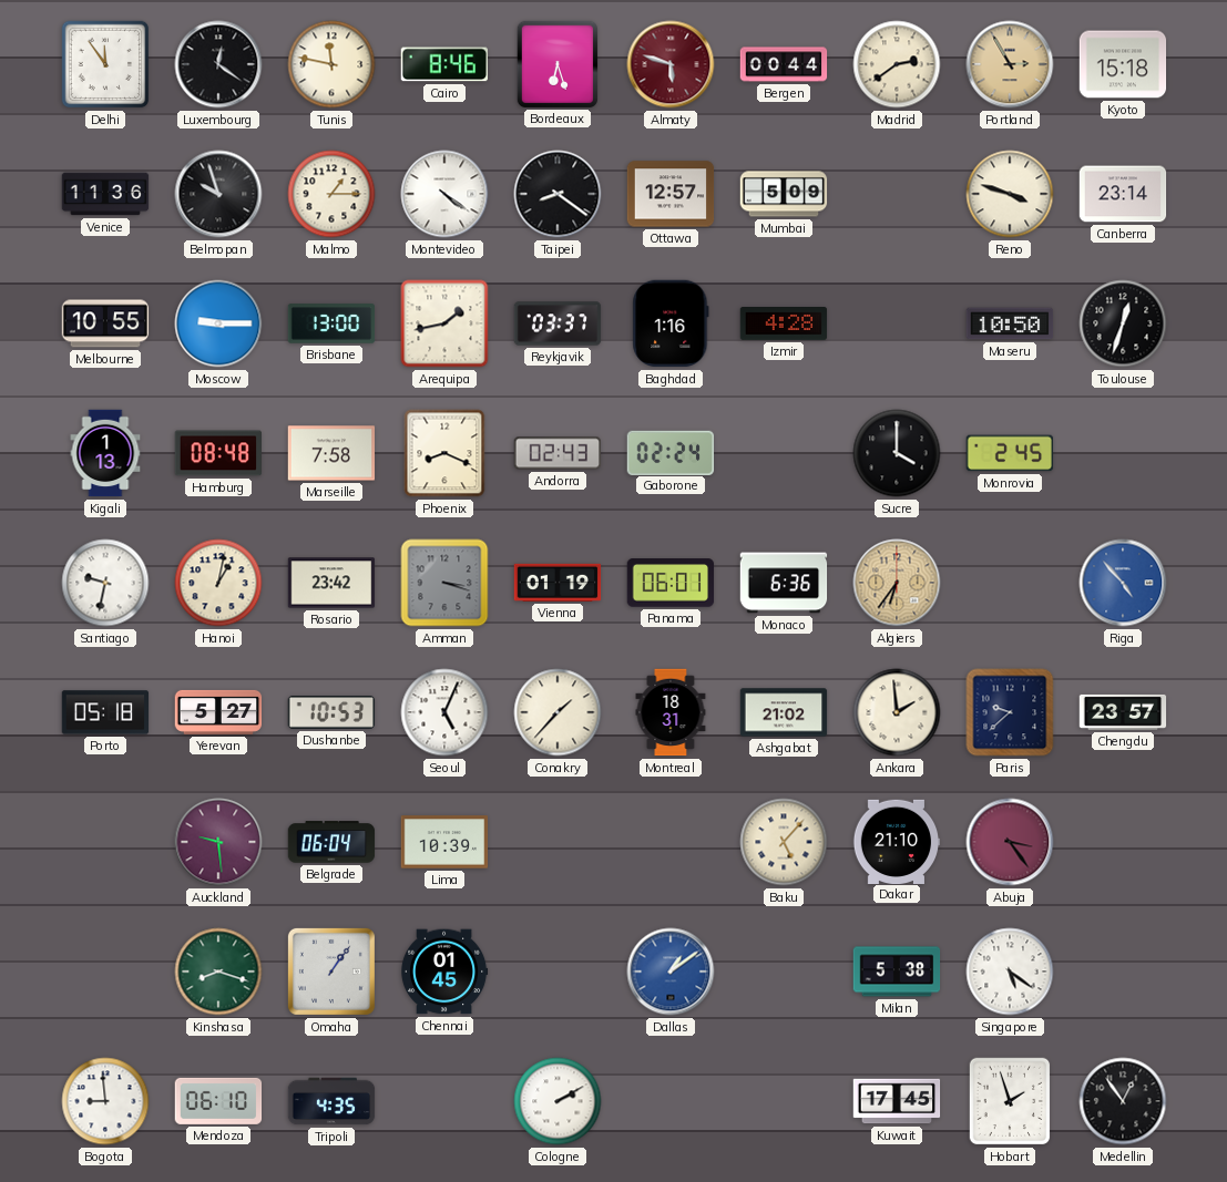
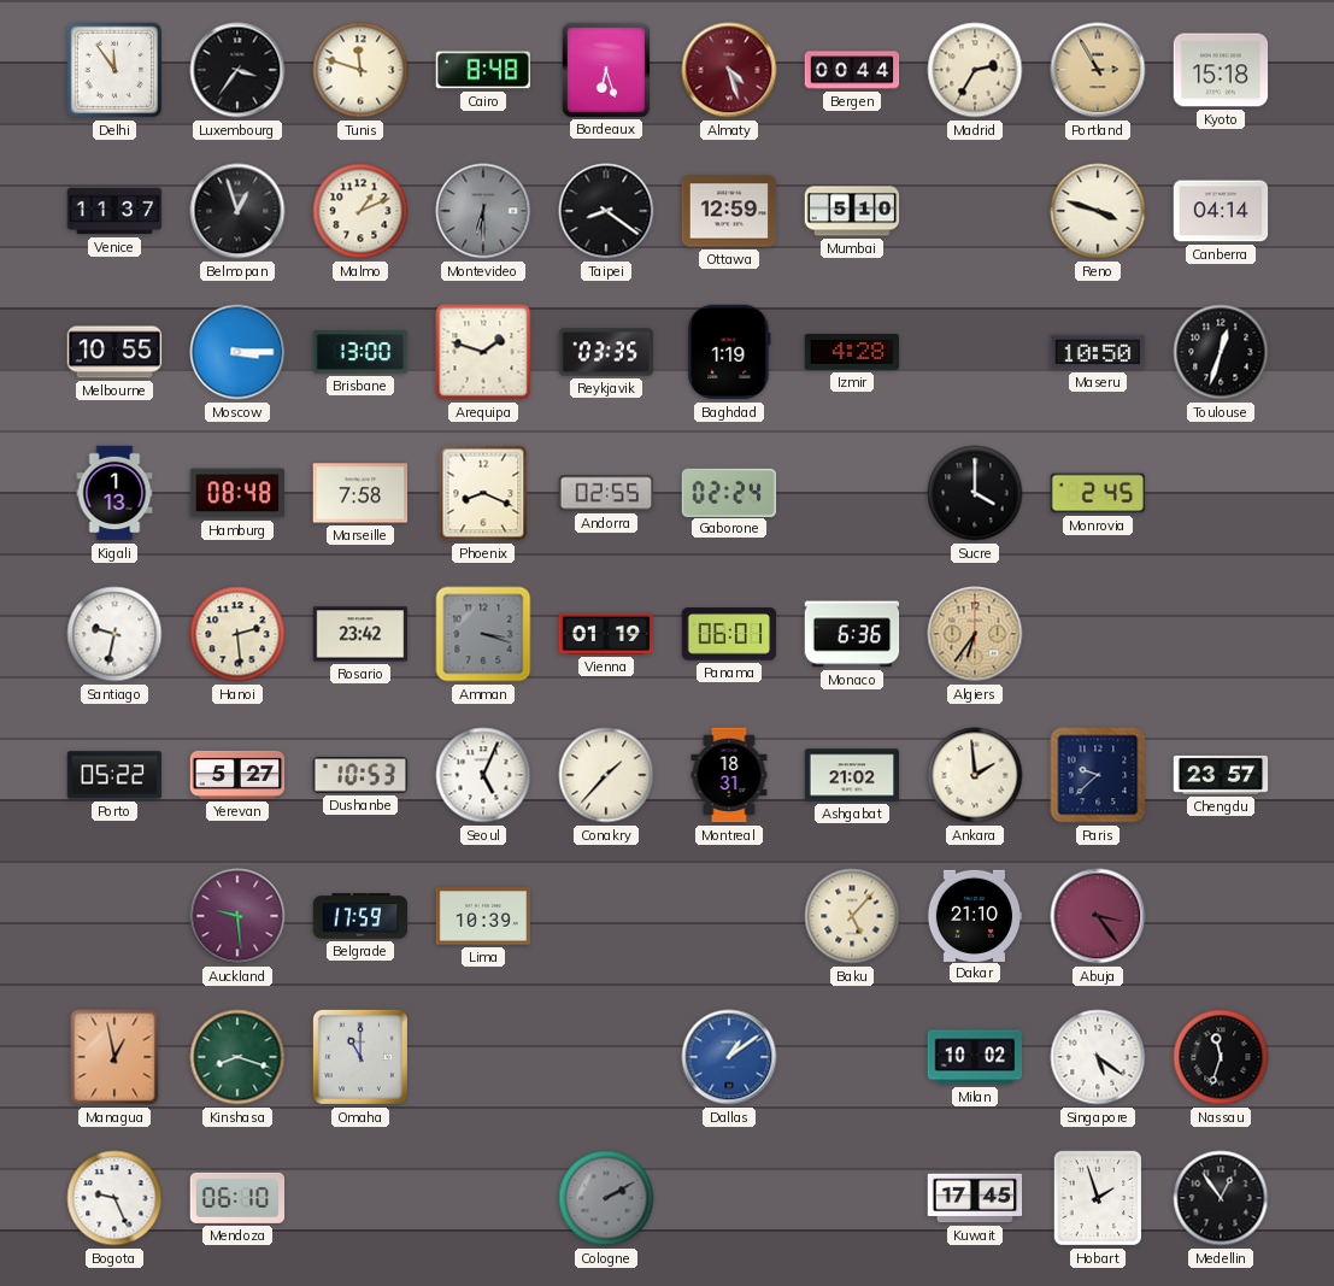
Luxembourg: 12:21 -> 3:36 (237, 70)
Tunis: 11:47 -> 11:48 (360, 70)
Cairo: 8:46 -> 8:48 (482, 70)
Almaty: 5:48 -> 4:27 (729, 70)
Madrid: 2:39 -> 2:35 (975, 70)
Venice: 11:36 -> 11:37 (114, 211)
Belmopan: 9:57 -> 12:57 (237, 211)
Malmo: 1:15 -> 1:11 (360, 211)
Montevideo: 4:21 -> 6:30 (483, 211)
Montevideo dial: white -> grey (483, 211)
Ottawa: 12:57 -> 12:59 (729, 211)
Mumbai: 5:09 -> 5:10 (852, 211)
Canberra: 23:14 -> 04:14 (1221, 211)
Moscow: 9:15 -> 3:15 (237, 352)
Arequipa: 1:43 -> 1:48 (483, 352)
Reykjavik: 03:37 -> 03:35 (606, 352)
Baghdad: 1:16 -> 1:19 (729, 352)
Andorra: 02:43 -> 02:55 (606, 493)
Hanoi: 1:02 -> 2:29 (237, 634)
Riga: 4:53 -> none (1123, 583)
Porto: 05:18 -> 05:22 (114, 775)
Belgrade: 06:04 -> 17:59 (360, 916)
Managua: none -> 12:58 (114, 1057)
Omaha: 1:06 -> 11:00 (360, 1057)
Chennai: 01:45 -> none (444, 972)
Milan: 5:38 -> 10:02 (975, 1057)
Nassau: none -> 11:33 (1221, 1057)
Bogota: 8:59 -> 9:26 (114, 1198)
Tripoli: 4:35 -> none (331, 1101)
Cologne dial: white -> grey (606, 1198)
